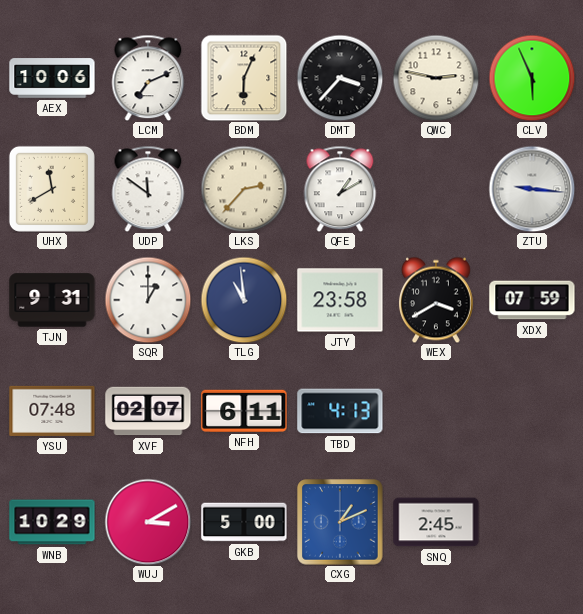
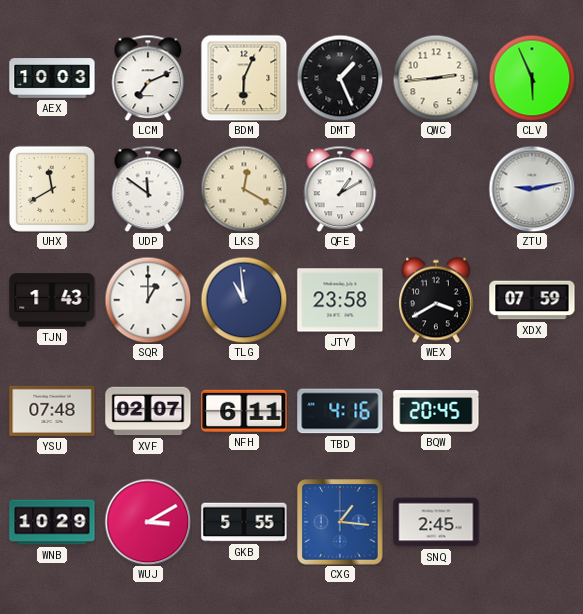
AEX: 10:06 -> 10:03 (52, 78)
DMT: 3:37 -> 1:26 (340, 78)
QWC: 2:47 -> 2:44 (436, 78)
LKS: 2:37 -> 12:20 (244, 189)
ZTU: 9:16 -> 9:13 (532, 189)
TJN: 9:31 -> 1:43 (52, 300)
TBD: 4:13 -> 4:16 (340, 411)
BQW: none -> 20:45 (436, 411)
GKB: 5:00 -> 5:55 (244, 522)
CXG: 1:11 -> 1:16 (340, 522)
